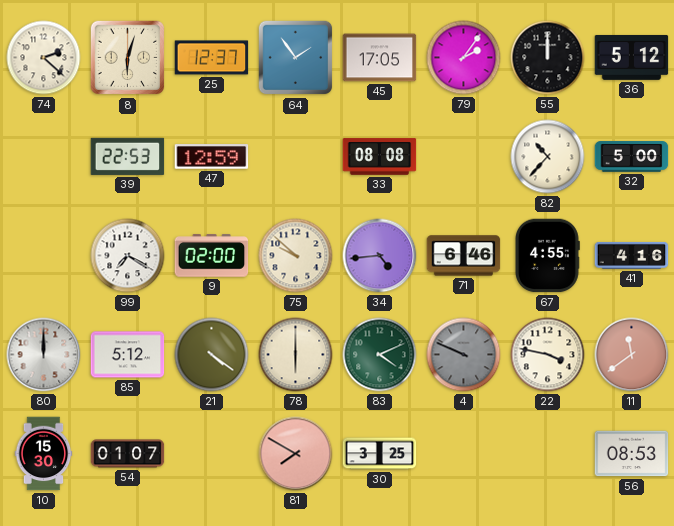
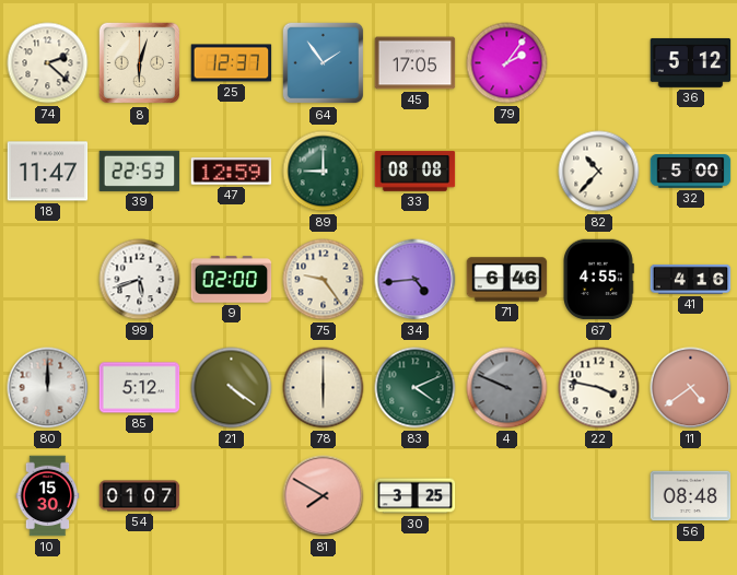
55: 12:00 -> none (548, 58)
18: none -> 11:47 (48, 172)
89: none -> 9:00 (324, 172)
99: 7:20 -> 5:42 (140, 280)
75: 9:52 -> 9:24 (324, 280)
11: 11:39 -> 4:39 (691, 388)
56: 08:53 -> 08:48 (691, 496)
